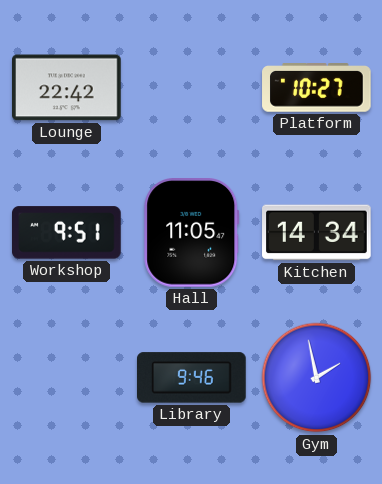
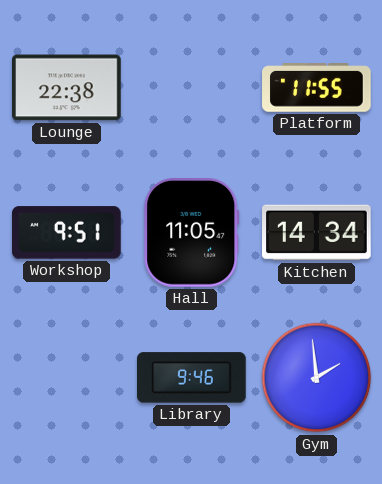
Lounge: 22:42 -> 22:38 (67, 88)
Platform: 10:27 -> 11:55 (317, 88)
Gym: 1:58 -> 1:59 (317, 378)
